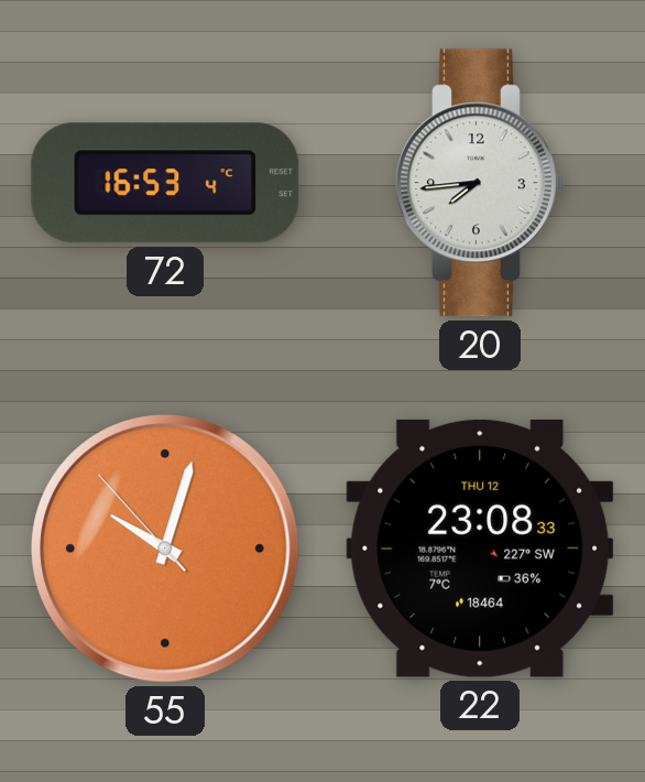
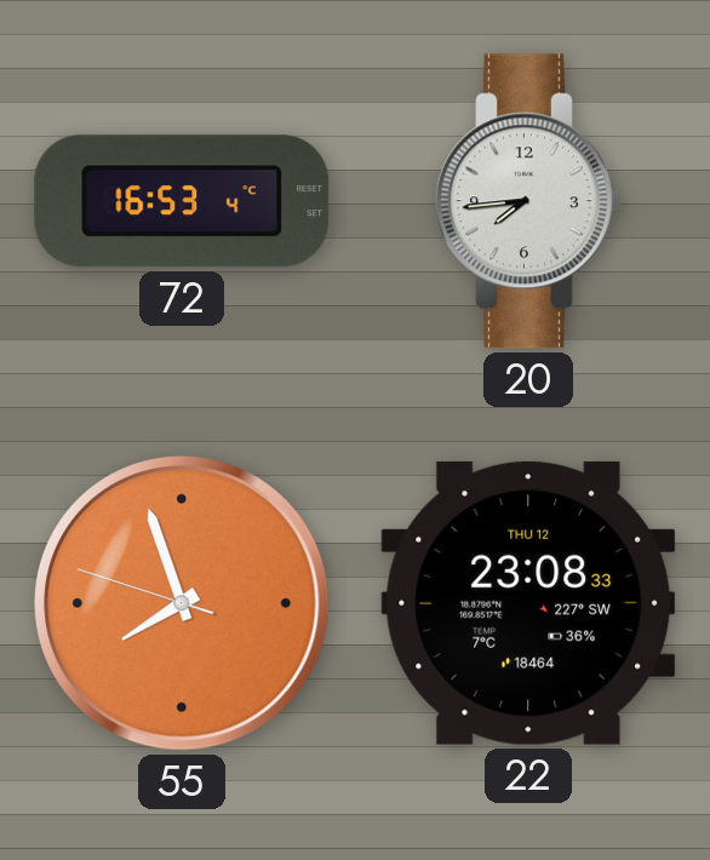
55: 10:02 -> 7:56 (182, 603)
